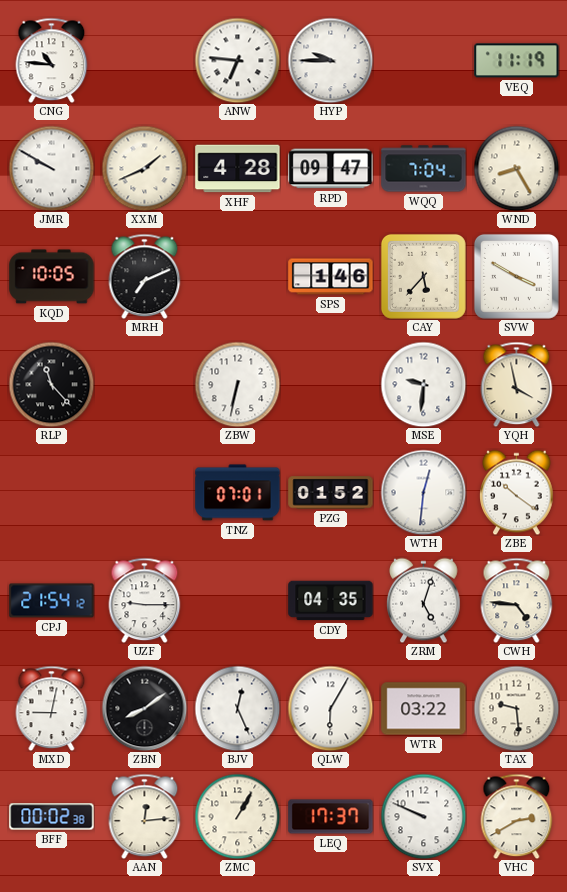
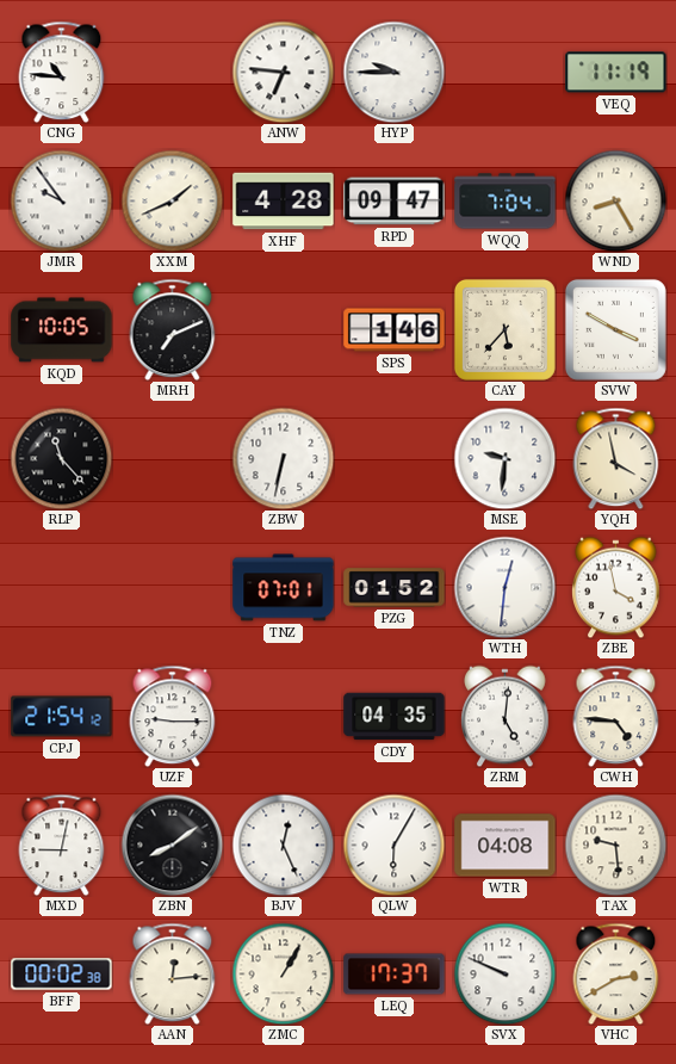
JMR: 9:50 -> 9:54 (61, 200)
ZBE: 10:21 -> 3:58 (616, 587)
ZRM: 5:03 -> 5:01 (506, 716)
WTR: 03:22 -> 04:08 (506, 846)
